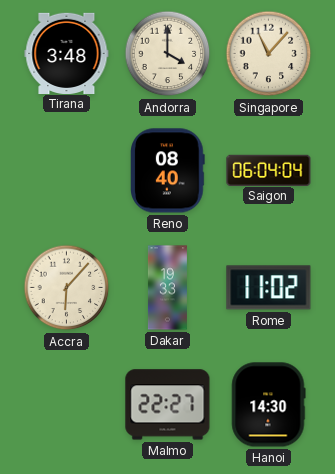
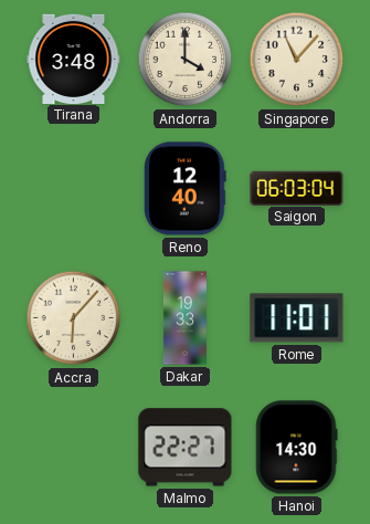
Reno: 08:40 -> 12:40 (186, 189)
Saigon: 06:04 -> 06:03 (297, 188)
Rome: 11:02 -> 11:01 (297, 318)
